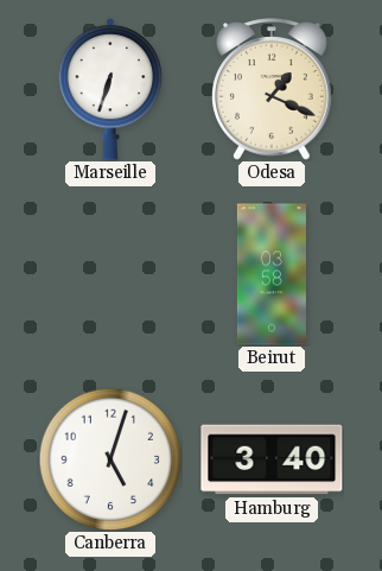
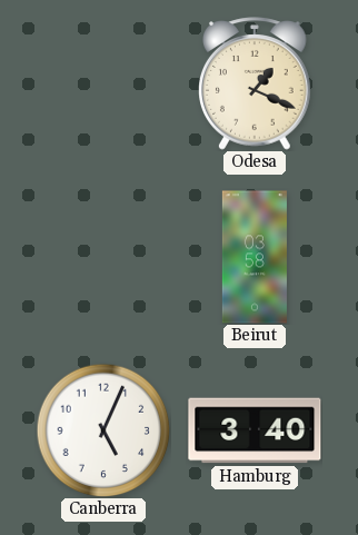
Marseille: 6:33 -> none (110, 89)
Canberra: 5:03 -> 5:04 (103, 430)
